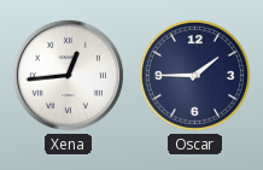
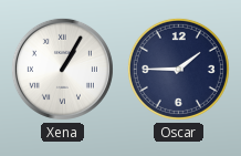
Xena: 12:44 -> 1:05 (62, 69)
